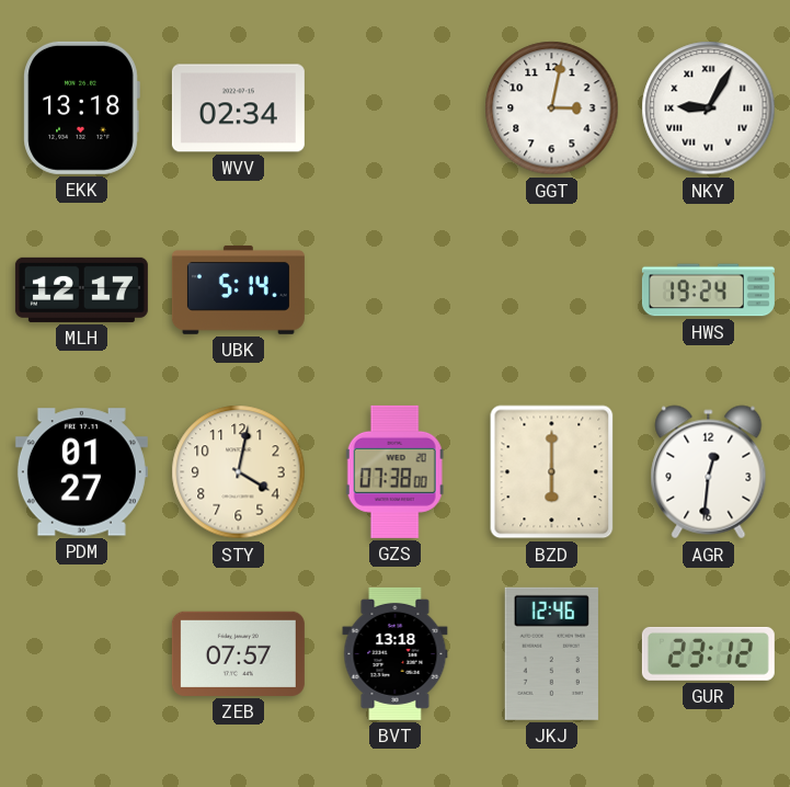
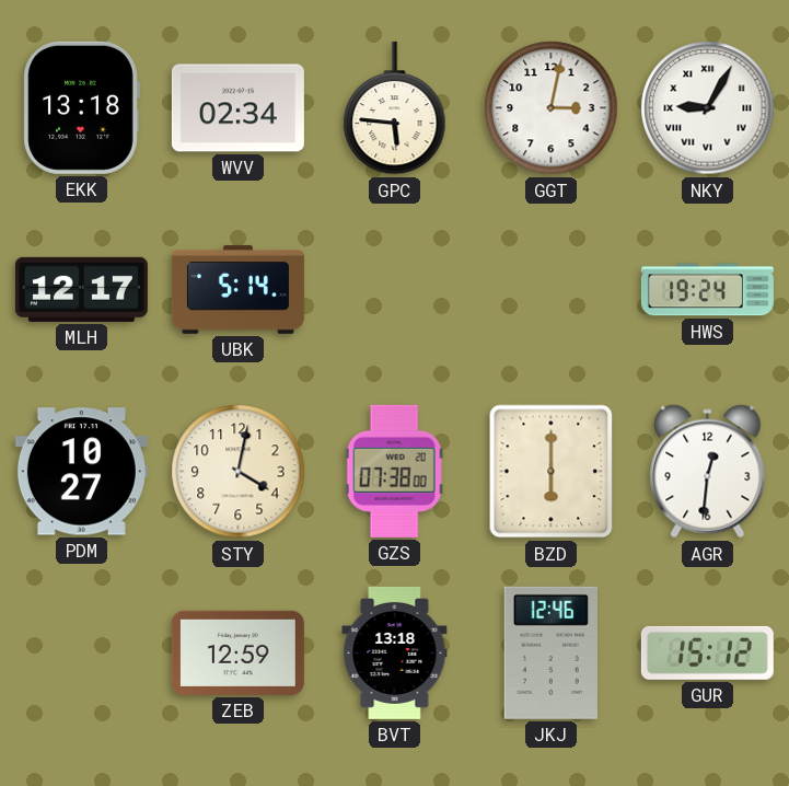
GPC: none -> 5:46 (395, 108)
PDM: 01:27 -> 10:27 (81, 472)
ZEB: 07:57 -> 12:59 (237, 652)
GUR: 23:12 -> 15:12 (707, 652)
